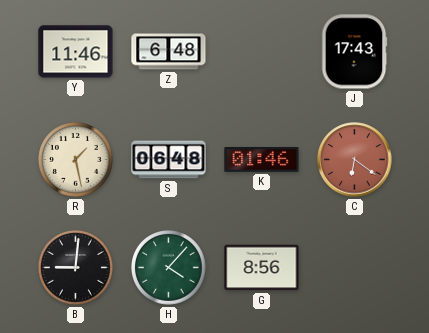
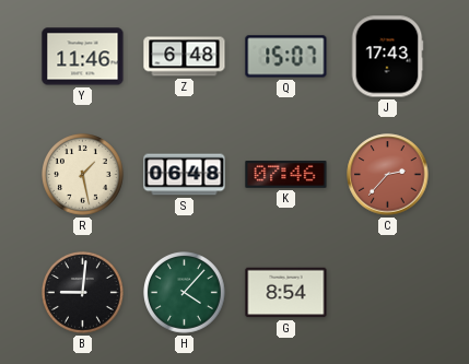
Q: none -> 15:07 (286, 57)
K: 01:46 -> 07:46 (286, 175)
C: 6:21 -> 2:37 (388, 175)
G: 8:56 -> 8:54 (286, 293)
